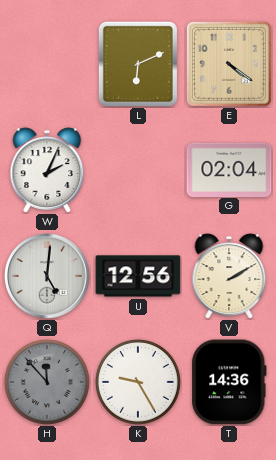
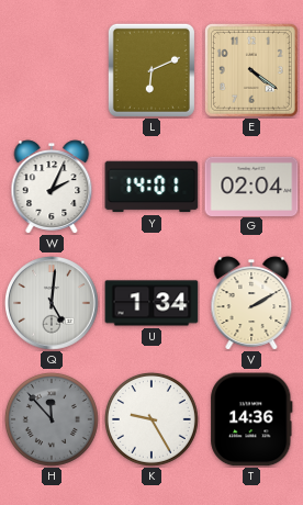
Y: none -> 14:01 (151, 187)
U: 12:56 -> 1:34 (151, 303)
